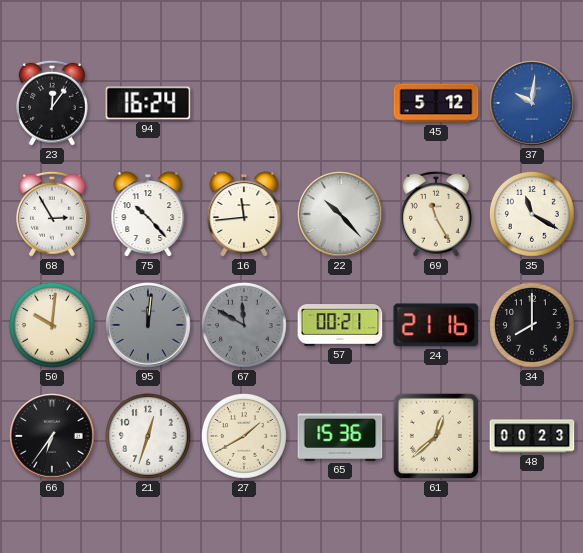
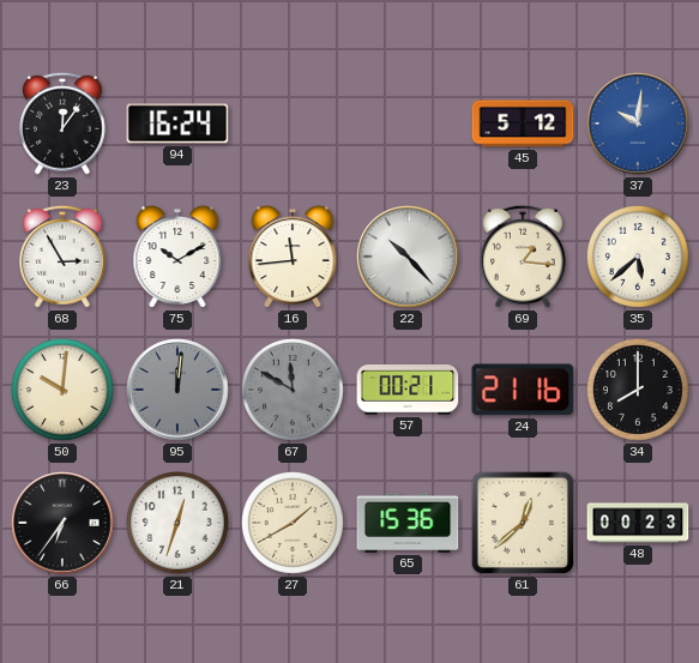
75: 10:23 -> 10:10 (177, 257)
69: 11:25 -> 1:16 (523, 257)
35: 11:20 -> 5:38 (638, 257)
